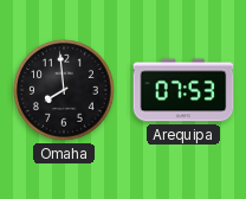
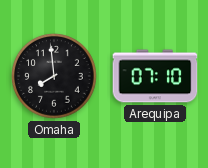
Arequipa: 07:53 -> 07:10 (155, 76)
